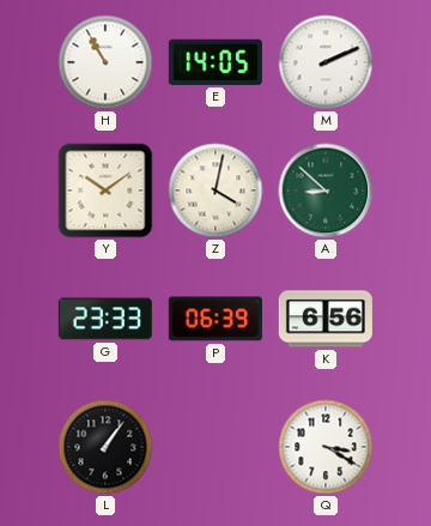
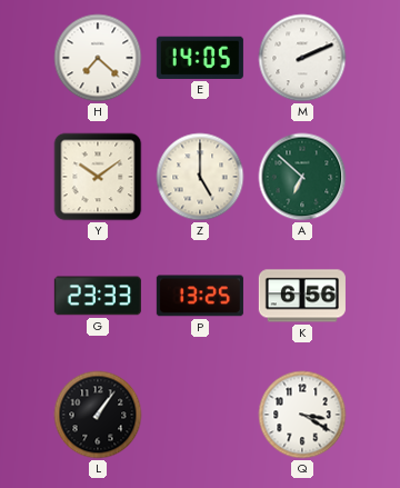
H: 10:55 -> 7:22 (98, 58)
Z: 4:02 -> 5:00 (200, 177)
A: 8:52 -> 6:52 (302, 177)
P: 06:39 -> 13:25 (200, 296)
